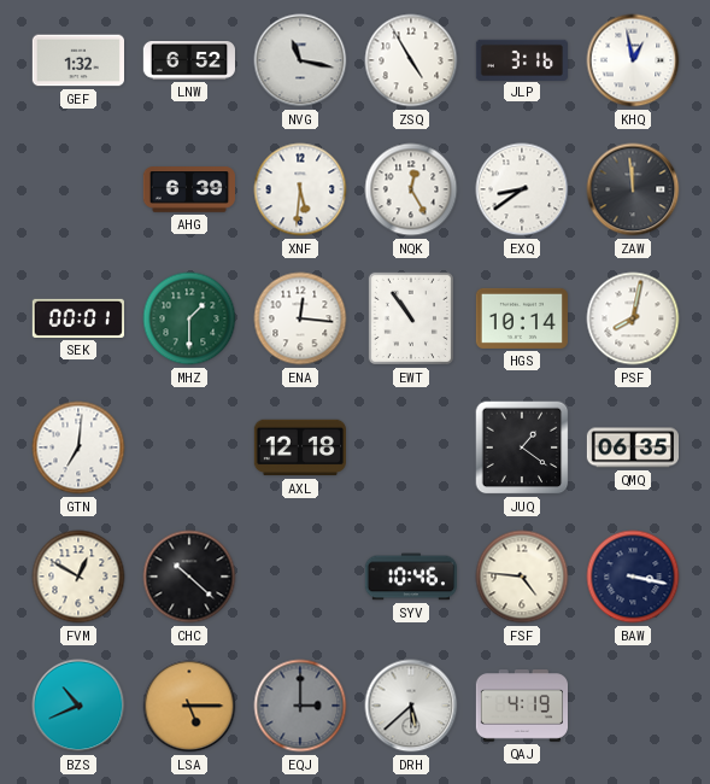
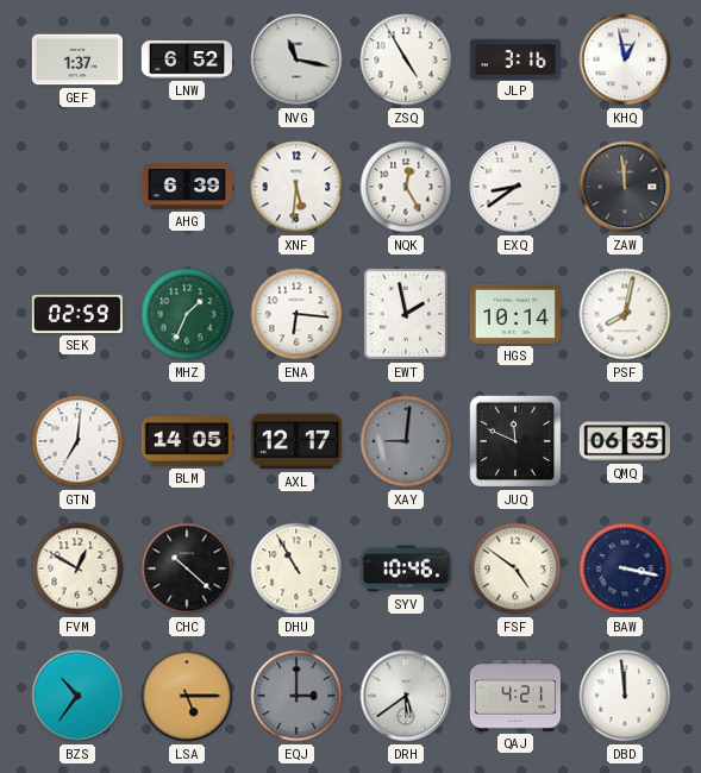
GEF: 1:32 -> 1:37 (76, 59)
SEK: 00:01 -> 02:59 (76, 314)
MHZ: 1:30 -> 1:34 (187, 314)
ENA: 12:16 -> 6:16 (296, 314)
EWT: 10:54 -> 1:58 (406, 314)
BLM: none -> 14:05 (187, 441)
AXL: 12:18 -> 12:17 (296, 441)
XAY: none -> 9:01 (406, 441)
JUQ: 1:21 -> 11:49 (515, 441)
DHU: none -> 10:55 (296, 568)
FSF: 4:46 -> 4:51 (515, 568)
BZS: 10:41 -> 10:36 (77, 696)
DRH: 5:38 -> 5:39 (406, 696)
QAJ: 4:19 -> 4:21 (514, 696)
DBD: none -> 11:59 (625, 696)
